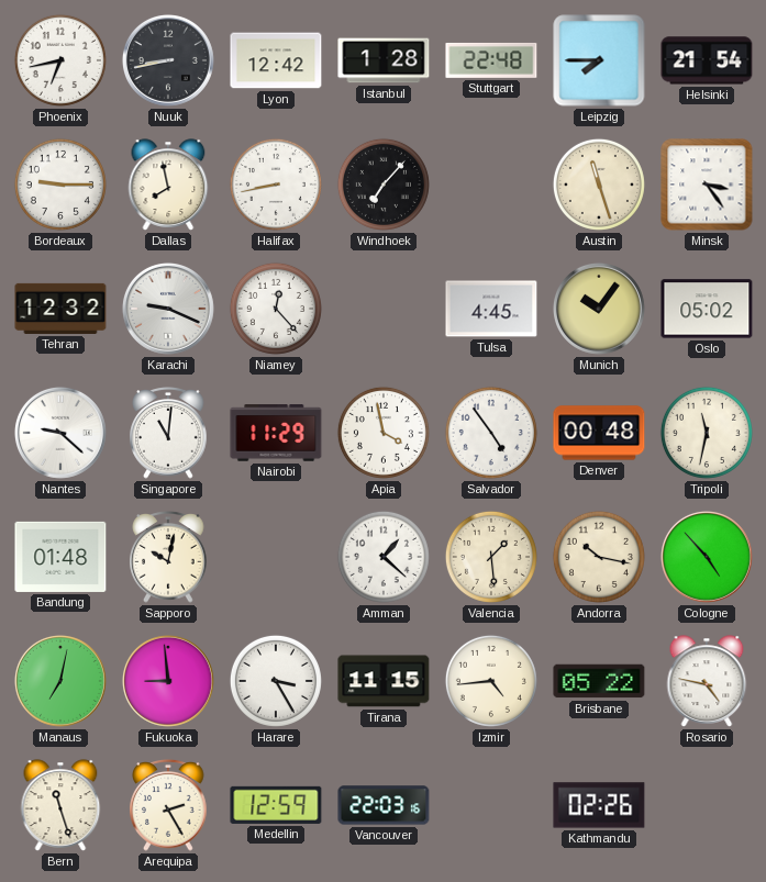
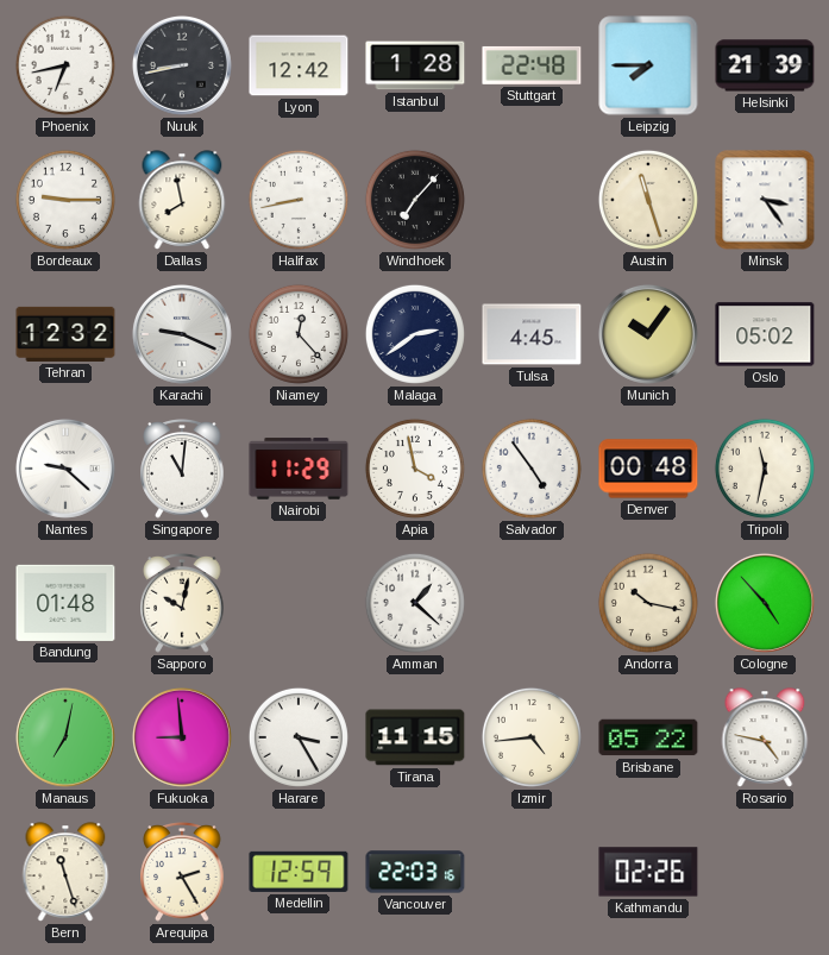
Helsinki: 21:54 -> 21:39 (765, 65)
Malaga: none -> 2:39 (415, 334)
Valencia: 1:29 -> none (491, 557)
